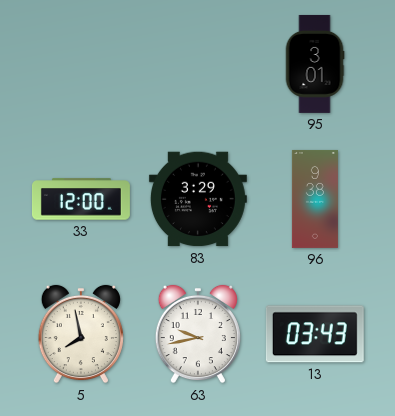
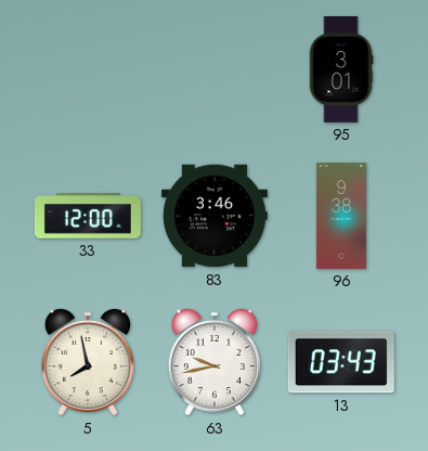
83: 3:29 -> 3:46 (215, 216)
